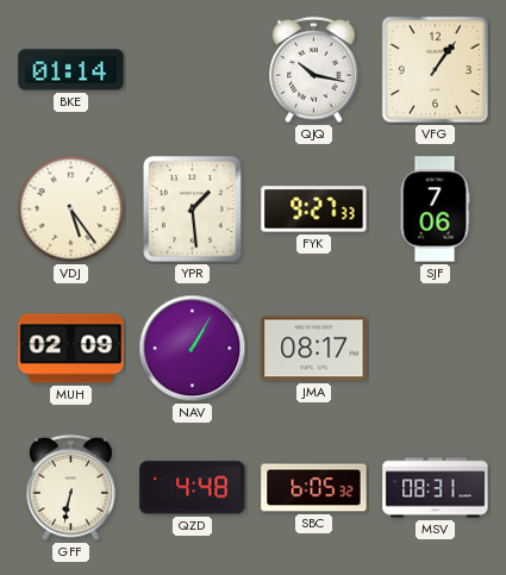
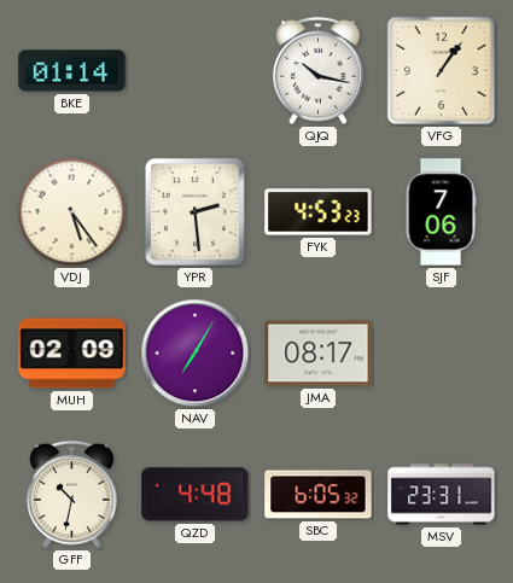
YPR: 1:29 -> 2:29 (194, 211)
FYK: 9:27 -> 4:53 (319, 212)
NAV: 1:05 -> 7:05 (196, 354)
GFF: 6:32 -> 10:32 (72, 495)
MSV: 08:31 -> 23:31 (442, 495)
